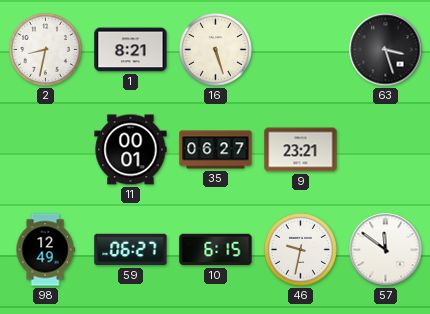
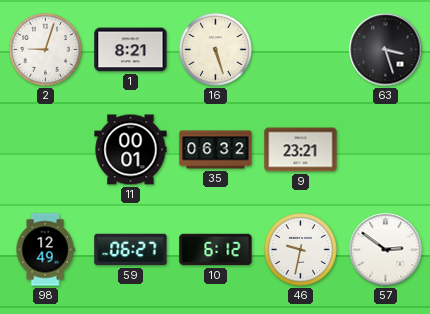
2: 8:32 -> 9:03 (46, 50)
35: 06:27 -> 06:32 (216, 150)
10: 6:15 -> 6:12 (216, 250)
57: 11:51 -> 2:51 (386, 250)
